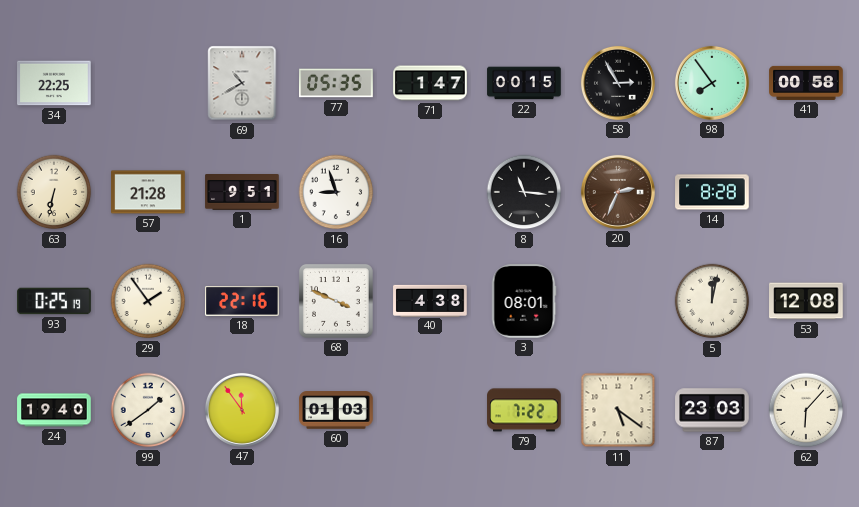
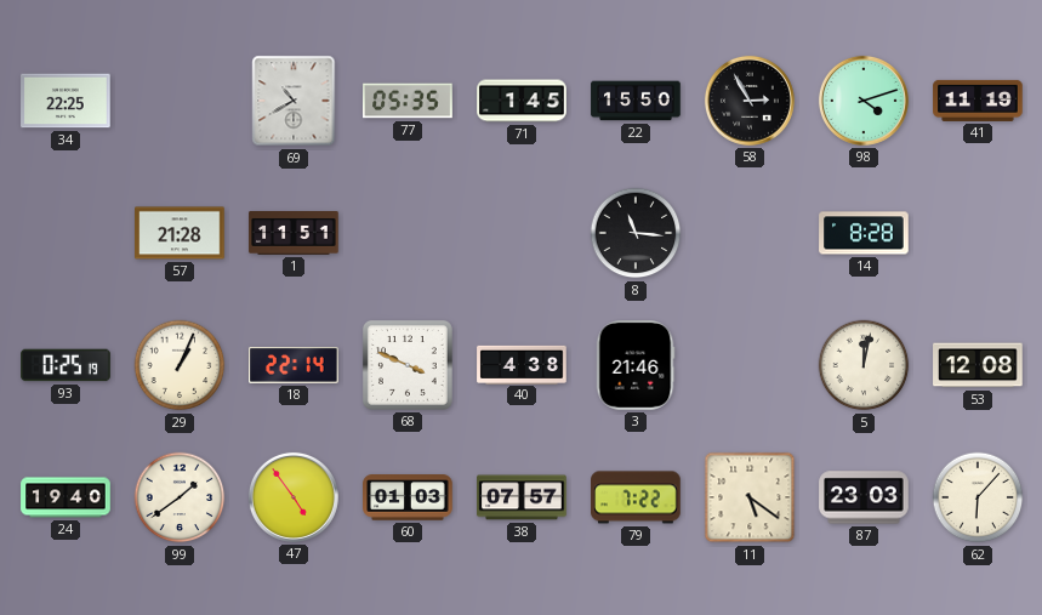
71: 1:47 -> 1:45 (522, 101)
22: 00:15 -> 15:50 (636, 101)
98: 7:54 -> 4:12 (864, 101)
41: 00:58 -> 11:19 (978, 101)
63: 6:32 -> none (54, 192)
1: 9:51 -> 11:51 (294, 234)
16: 8:57 -> none (336, 192)
20: 2:34 -> none (618, 192)
29: 1:54 -> 1:04 (180, 365)
18: 22:16 -> 22:14 (294, 365)
3: 08:01 -> 21:46 (636, 365)
47: 11:54 -> 4:54 (294, 497)
38: none -> 07:57 (522, 497)
